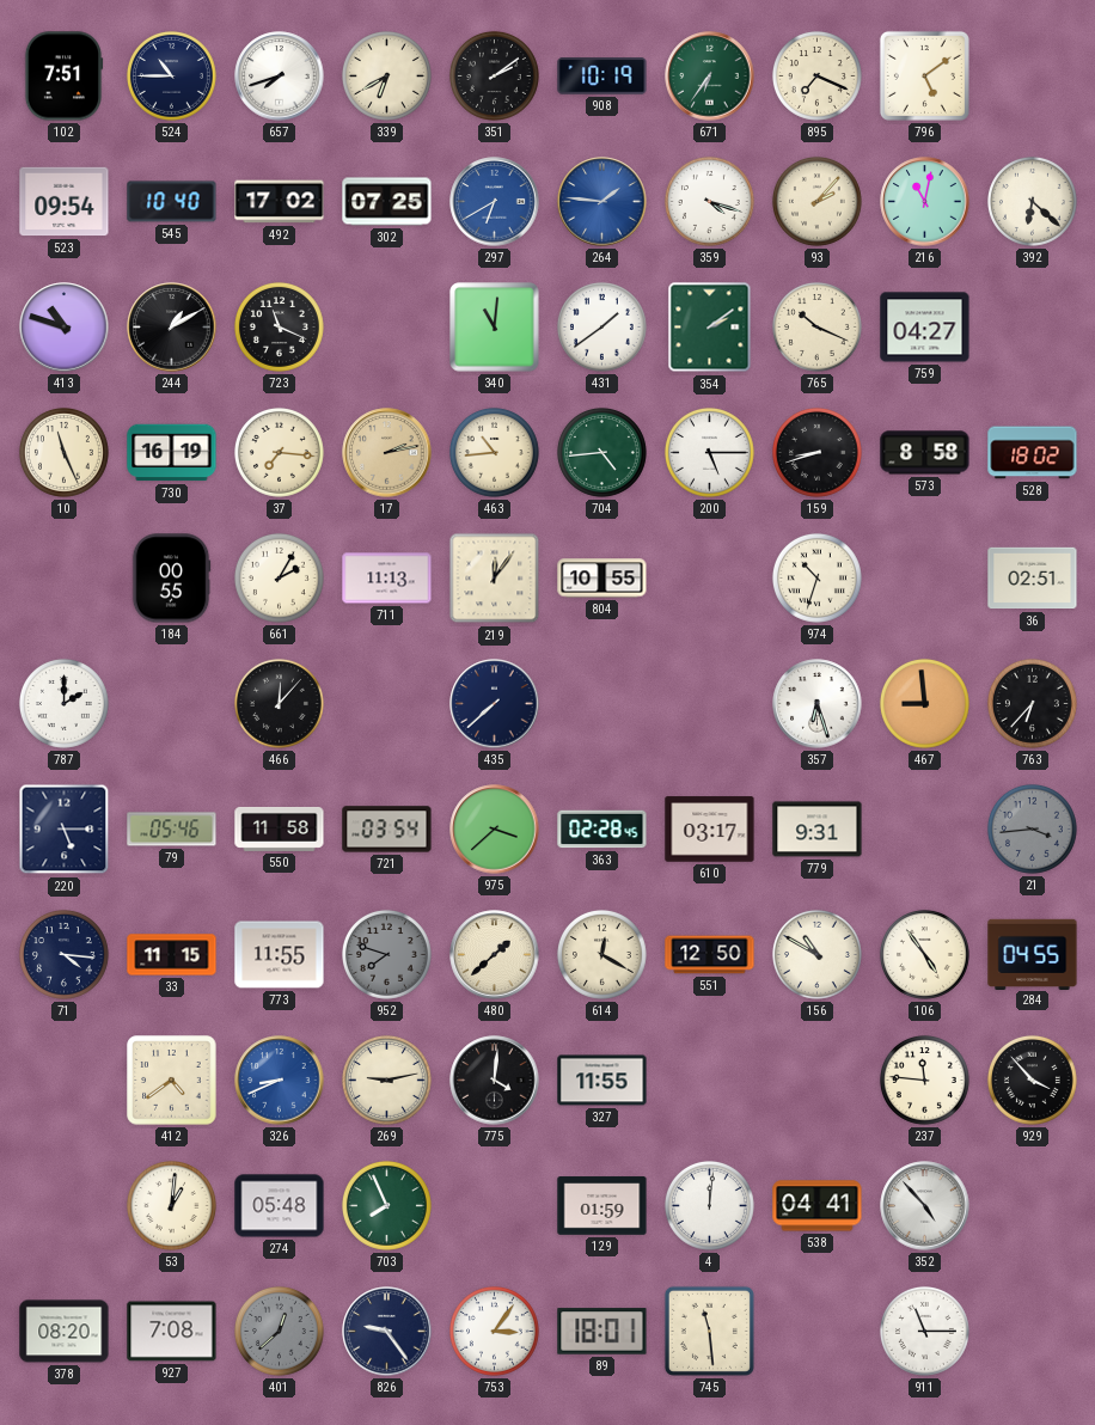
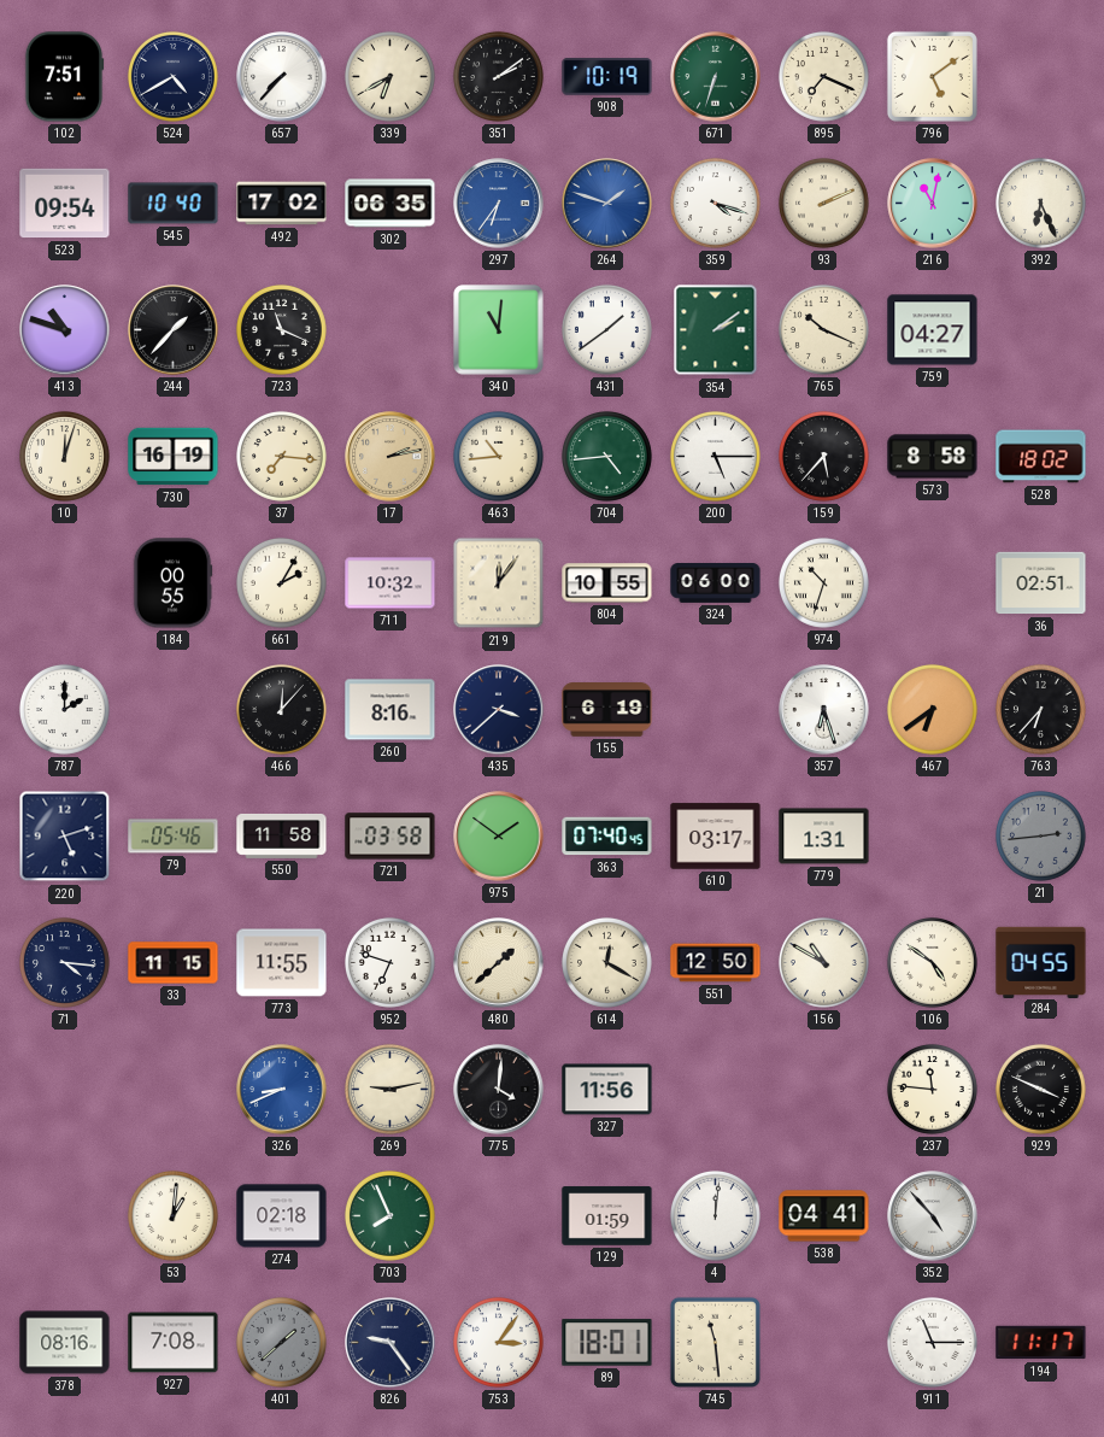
524: 10:45 -> 4:40 (172, 76)
657: 7:42 -> 7:37 (282, 77)
671: 6:36 -> 6:33 (716, 77)
302: 07:25 -> 06:35 (390, 204)
297: 6:40 -> 6:36 (499, 204)
264: 1:46 -> 1:48 (607, 204)
93: 2:07 -> 2:11 (823, 203)
392: 6:22 -> 6:26 (1040, 203)
244: 1:10 -> 1:37 (174, 330)
10: 11:26 -> 12:03 (64, 456)
159: 8:42 -> 5:37 (823, 456)
711: 11:13 -> 10:32 (390, 583)
324: none -> 06:00 (716, 583)
260: none -> 8:16 (390, 710)
435: 7:38 -> 3:38 (499, 710)
155: none -> 6:19 (607, 710)
467: 8:59 -> 6:39 (932, 709)
220: 5:15 -> 5:12 (65, 837)
721: 03:54 -> 03:58 (390, 837)
975: 3:38 -> 1:51 (499, 837)
363: 02:28 -> 07:40 (607, 837)
779: 9:31 -> 1:31 (824, 837)
21: 3:44 -> 2:44 (1040, 835)
952: 7:48 -> 6:48 (389, 962)
952 dial: grey -> white (389, 962)
106: 4:54 -> 4:51 (932, 962)
412: 4:39 -> none (172, 1081)
327: 11:55 -> 11:56 (607, 1090)
929: 3:53 -> 3:49 (1040, 1089)
274: 05:48 -> 02:18 (282, 1216)
378: 08:20 -> 08:16 (65, 1343)
401: 12:38 -> 1:38 (281, 1342)
194: none -> 11:17 (1041, 1343)
